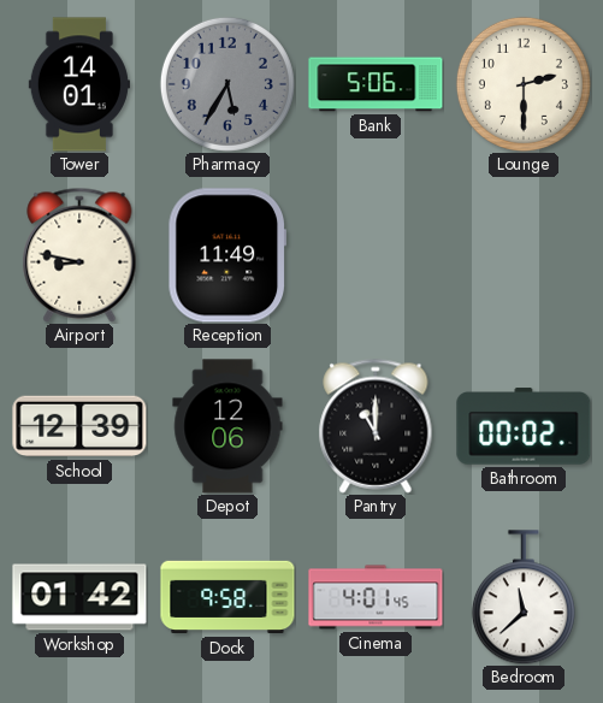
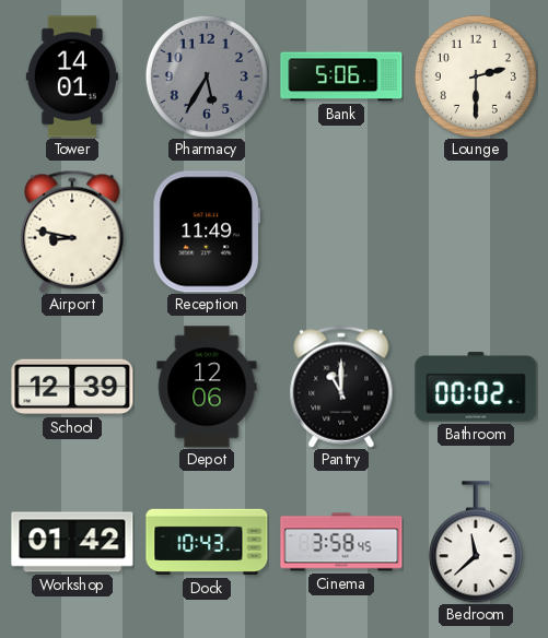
Dock: 9:58 -> 10:43 (207, 542)
Cinema: 4:01 -> 3:58 (341, 542)
